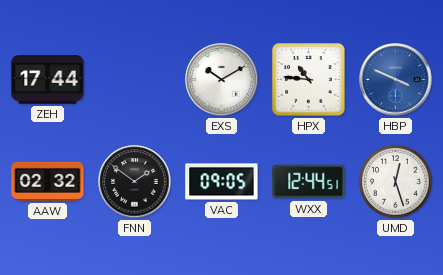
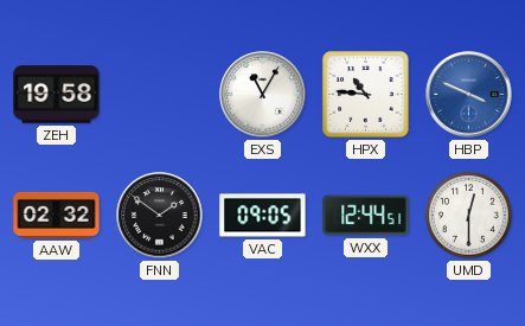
ZEH: 17:44 -> 19:58 (57, 95)
EXS: 10:10 -> 11:05 (263, 95)
UMD: 12:27 -> 12:30 (468, 215)
